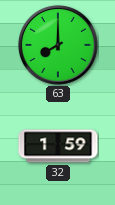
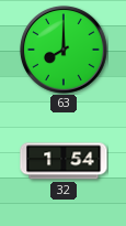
32: 1:59 -> 1:54 (64, 161)
